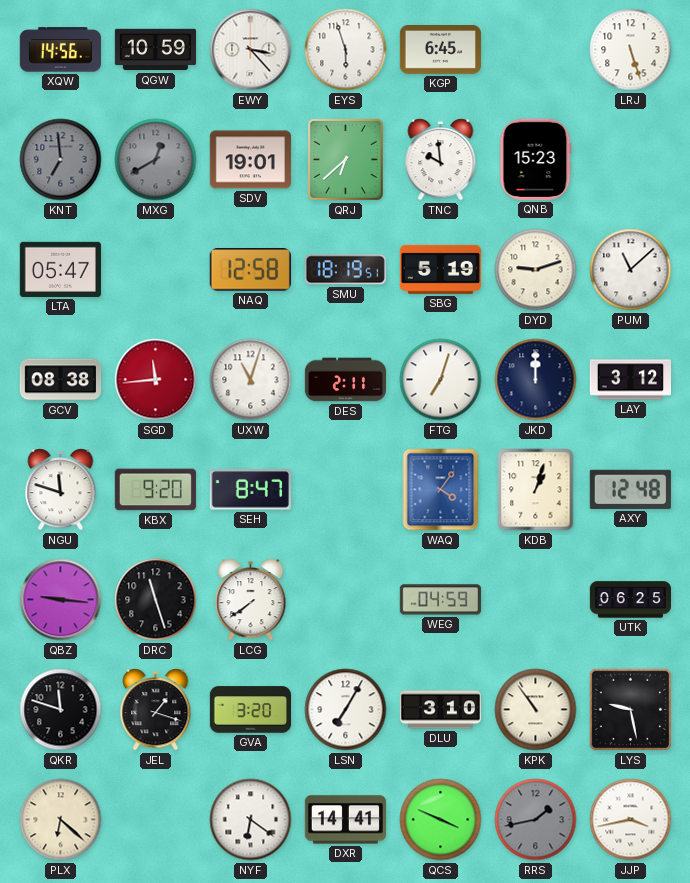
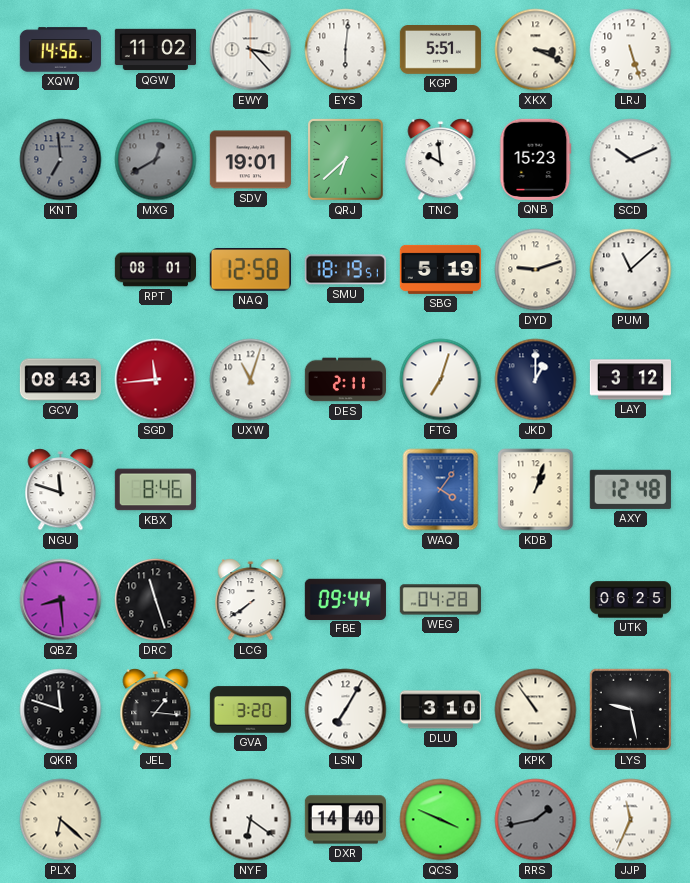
QGW: 10:59 -> 11:02 (155, 50)
EYS: 5:57 -> 6:01 (346, 50)
KGP: 6:45 -> 5:51 (440, 50)
XKX: none -> 3:19 (536, 50)
SCD: none -> 10:11 (631, 160)
LTA: 05:47 -> none (60, 269)
RPT: none -> 08:01 (155, 270)
GCV: 08:38 -> 08:43 (60, 380)
JKD: 12:00 -> 1:00 (536, 380)
KBX: 9:20 -> 8:46 (155, 490)
SEH: 8:47 -> none (250, 490)
QBZ: 9:16 -> 8:29 (61, 600)
FBE: none -> 09:44 (345, 599)
WEG: 04:59 -> 04:28 (440, 600)
JEL: 1:18 -> 1:16 (156, 710)
DXR: 14:41 -> 14:40 (345, 820)
JJP: 3:43 -> 11:34 (631, 820)
